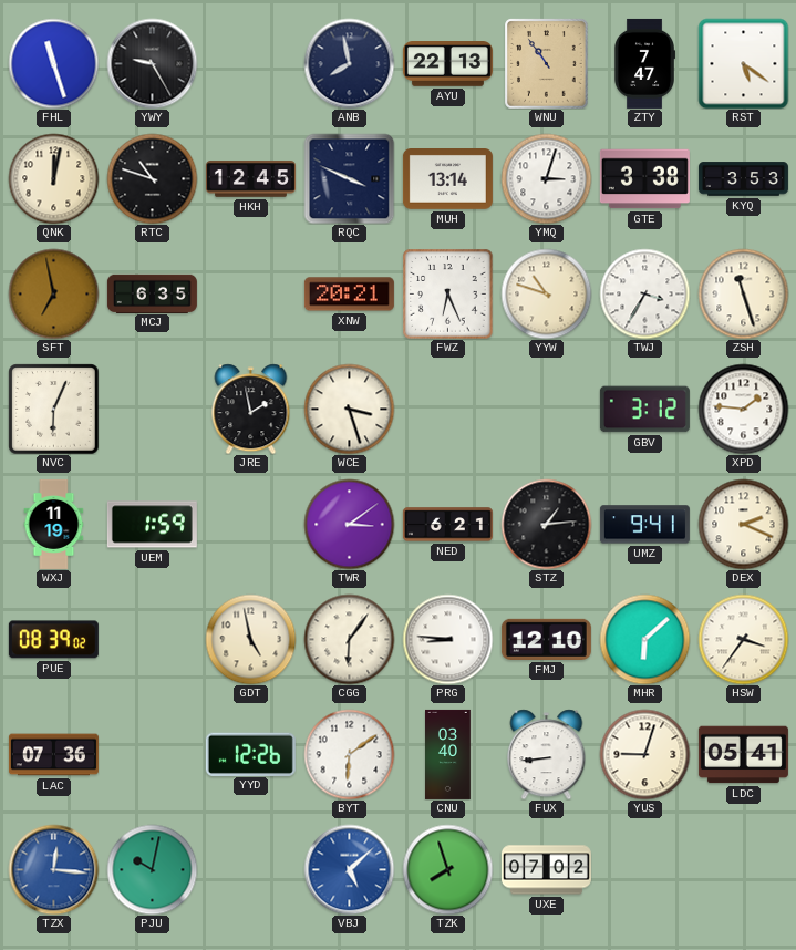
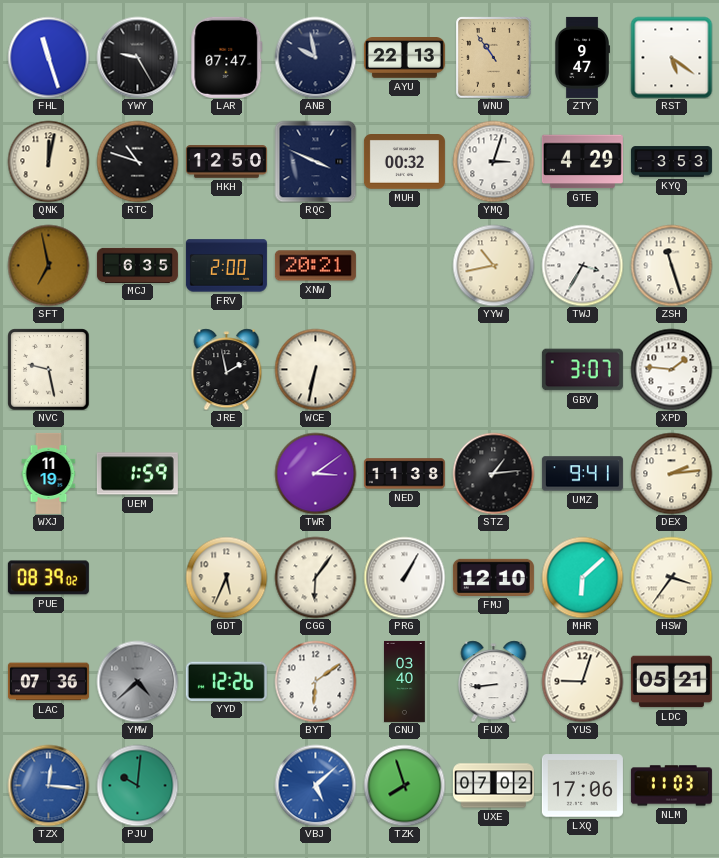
LAR: none -> 07:47 (227, 57)
ANB: 7:58 -> 9:58 (315, 57)
ZTY: 7:47 -> 9:47 (582, 57)
HKH: 12:45 -> 12:50 (226, 162)
MUH: 13:14 -> 00:32 (404, 162)
GTE: 3:38 -> 4:29 (582, 162)
FRV: none -> 2:00 (226, 266)
FWZ: 6:26 -> none (447, 293)
YYW: 10:48 -> 10:43 (493, 265)
NVC: 6:04 -> 9:28 (48, 369)
WCE: 3:27 -> 6:32 (315, 369)
GBV: 3:12 -> 3:07 (582, 370)
NED: 6:21 -> 11:38 (404, 474)
DEX: 2:19 -> 2:14 (671, 473)
GDT: 4:58 -> 5:34 (226, 577)
PRG: 8:46 -> 1:05 (404, 577)
YMW: none -> 4:38 (137, 681)
LDC: 05:41 -> 05:21 (671, 682)
PJU: 10:02 -> 10:01 (137, 785)
LXQ: none -> 17:06 (582, 786)
NLM: none -> 11:03 (671, 786)
